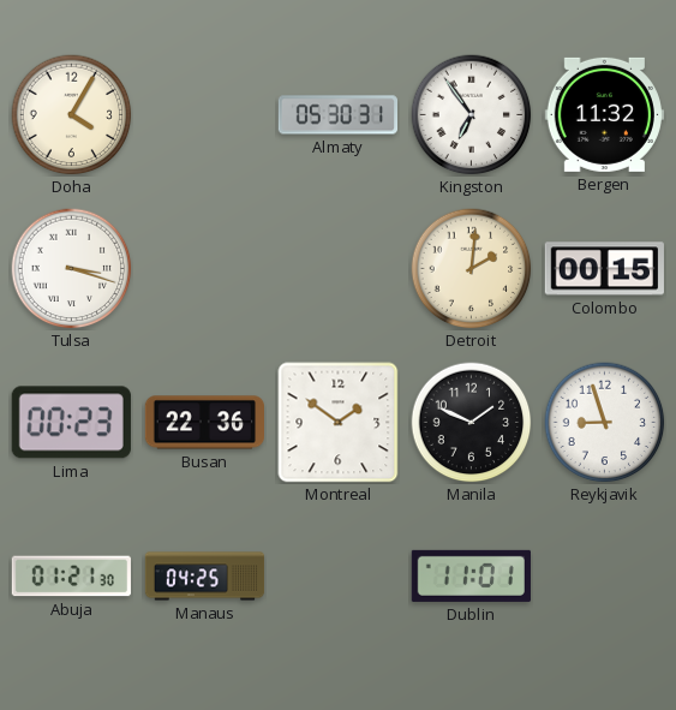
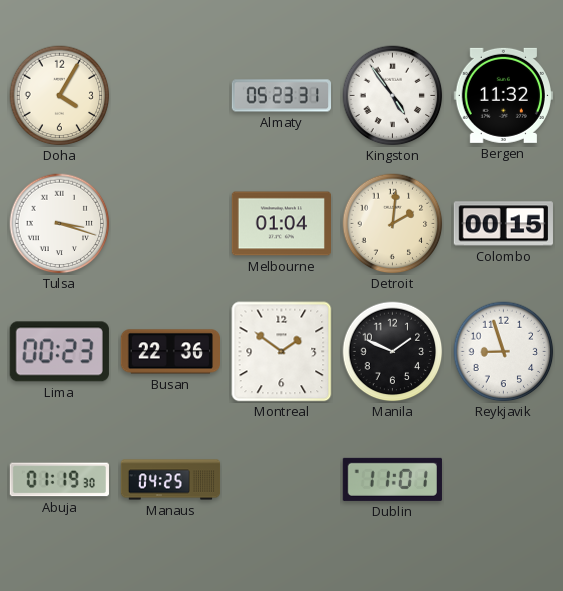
Almaty: 05:30 -> 05:23 (281, 96)
Kingston: 6:54 -> 4:54 (393, 96)
Melbourne: none -> 01:04 (281, 224)
Abuja: 01:21 -> 01:19 (59, 480)
